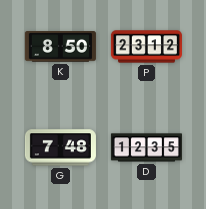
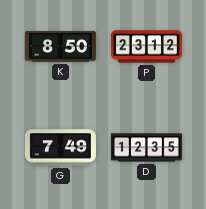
G: 7:48 -> 7:49 (60, 148)
